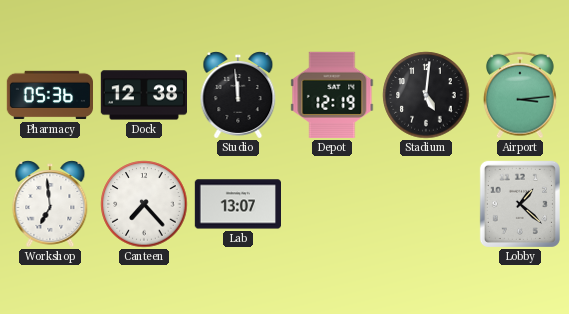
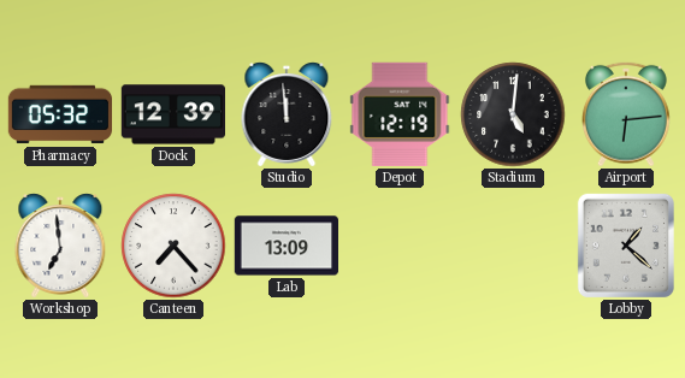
Pharmacy: 05:36 -> 05:32 (59, 114)
Dock: 12:38 -> 12:39 (172, 114)
Airport: 3:14 -> 6:14 (626, 114)
Lab: 13:07 -> 13:09 (285, 246)
